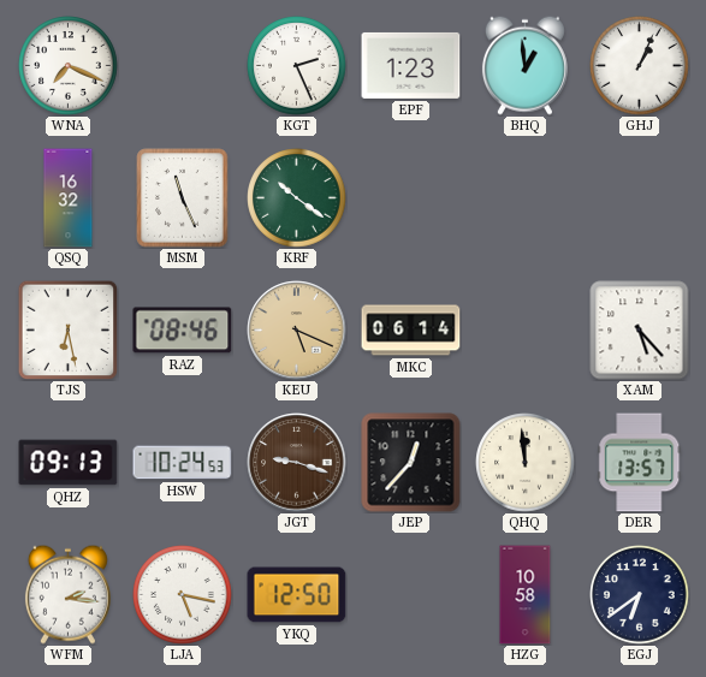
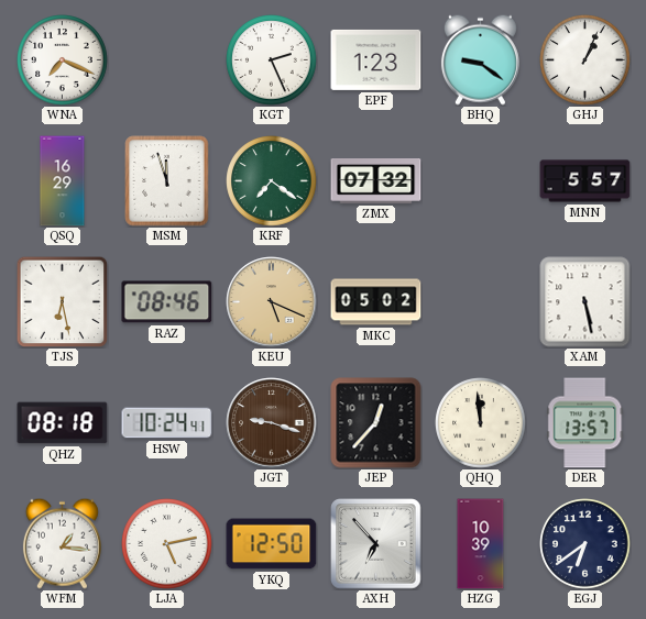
BHQ: 12:59 -> 9:21 (480, 59)
QSQ: 16:32 -> 16:29 (63, 181)
MSM: 11:26 -> 11:57 (167, 181)
KRF: 10:21 -> 7:21 (272, 181)
ZMX: none -> 07:32 (376, 181)
MNN: none -> 5:57 (585, 181)
MKC: 06:14 -> 05:02 (376, 302)
XAM: 5:23 -> 5:28 (585, 302)
QHZ: 09:13 -> 08:18 (63, 423)
HSW: 10:24:53 -> 10:24:41 (167, 423)
WFM: 2:16 -> 1:16 (62, 543)
LJA: 5:17 -> 5:13 (167, 544)
AXH: none -> 6:53 (376, 544)
HZG: 10:58 -> 10:39 (481, 544)
